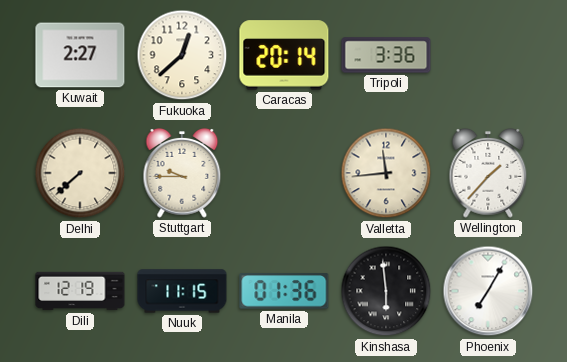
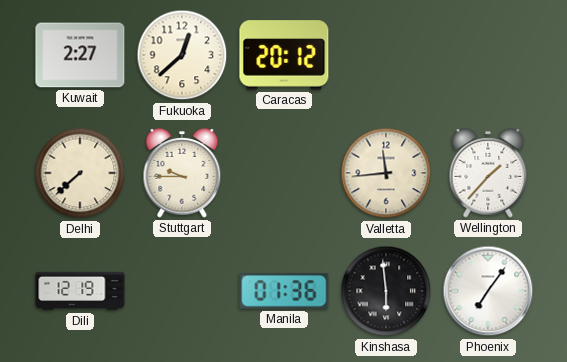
Caracas: 20:14 -> 20:12 (284, 55)
Tripoli: 3:36 -> none (386, 55)
Nuuk: 11:15 -> none (182, 291)
Phoenix: 7:05 -> 7:06 (488, 291)
